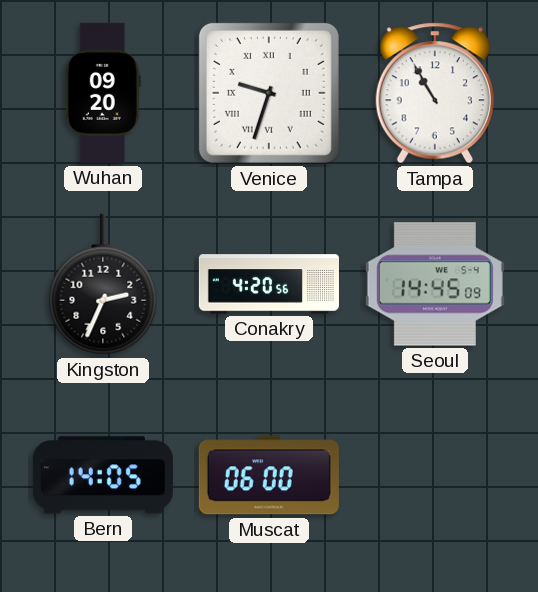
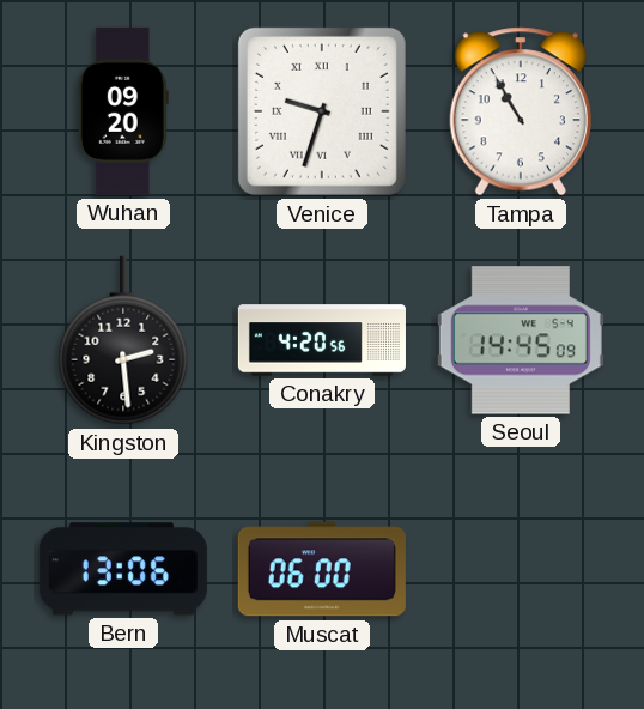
Kingston: 2:34 -> 2:29 (123, 340)
Bern: 14:05 -> 13:06 (123, 569)
